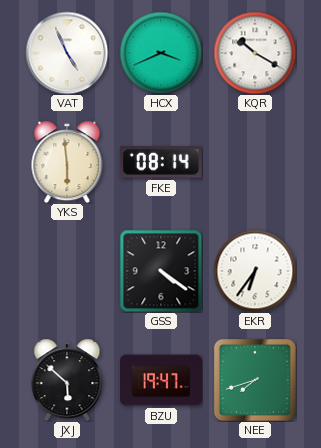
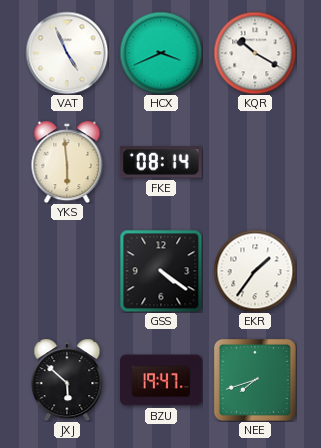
EKR: 6:36 -> 1:36 (255, 271)
